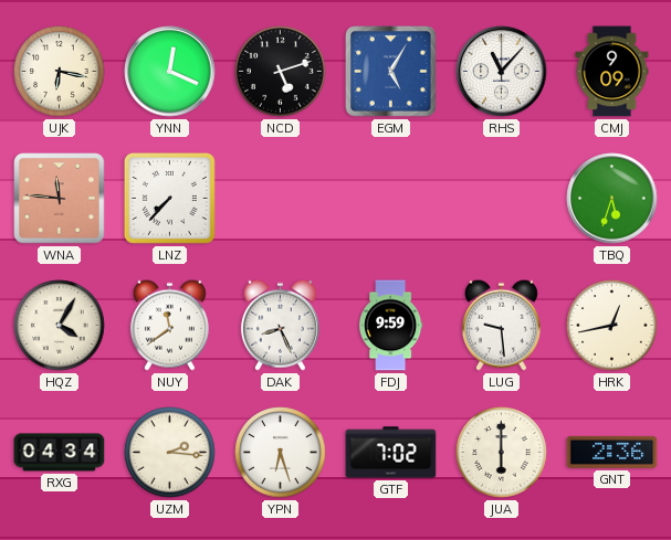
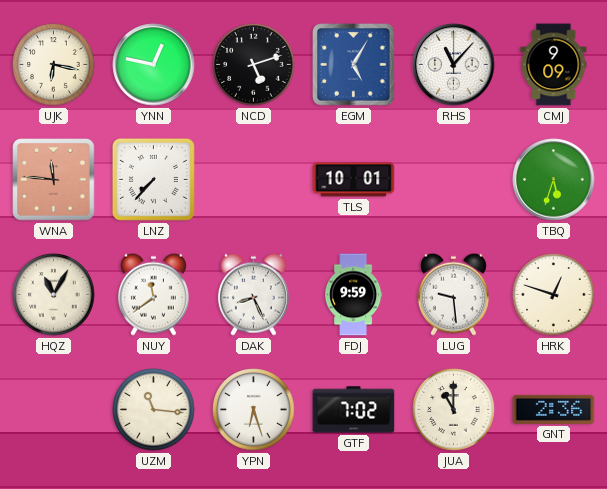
YNN: 12:19 -> 12:47 (154, 65)
TLS: none -> 10:01 (354, 180)
HQZ: 4:05 -> 11:05 (54, 295)
HRK: 12:43 -> 12:48 (554, 295)
RXG: 04:34 -> none (60, 453)
UZM: 2:16 -> 11:16 (154, 410)
JUA: 6:00 -> 11:00 (454, 410)
